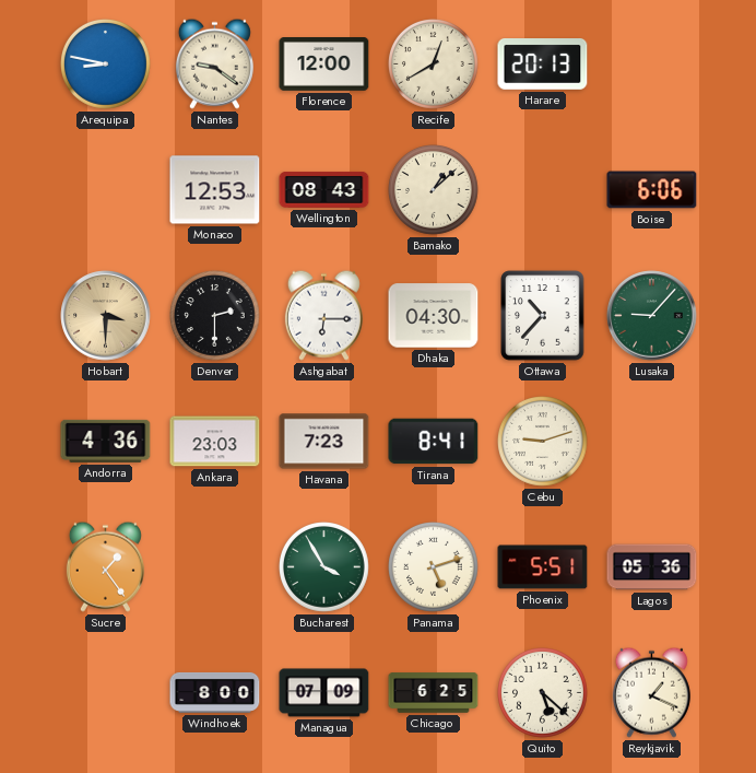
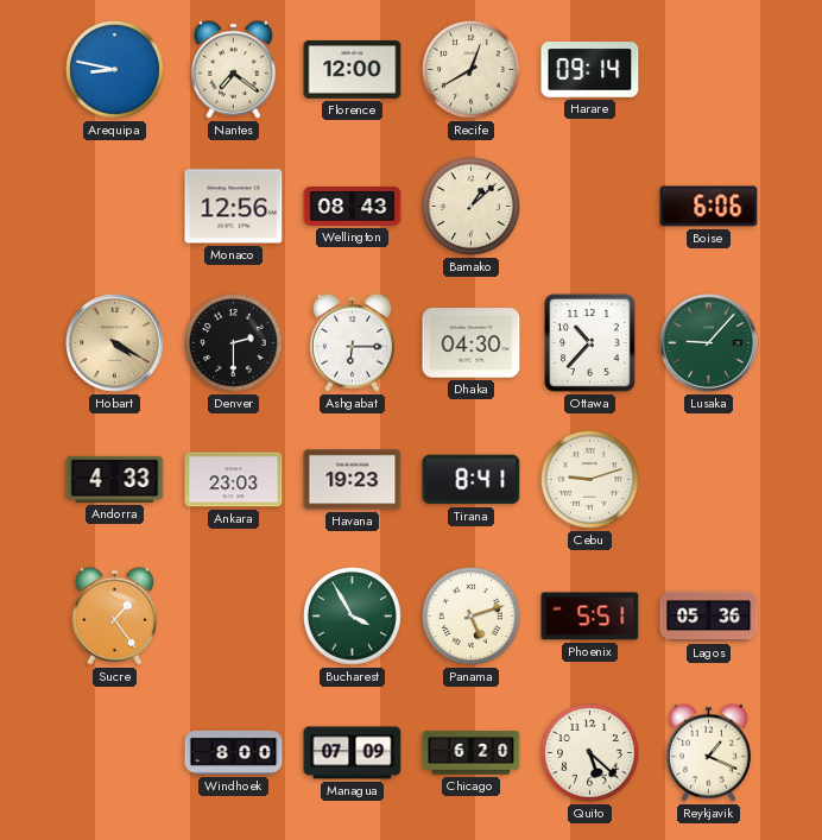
Nantes: 9:21 -> 7:21 (233, 69)
Harare: 20:13 -> 09:14 (590, 70)
Monaco: 12:53 -> 12:56 (234, 207)
Hobart: 3:30 -> 4:20 (115, 343)
Andorra: 4:36 -> 4:33 (115, 479)
Havana: 7:23 -> 19:23 (353, 480)
Chicago: 6:25 -> 6:20 (472, 753)
